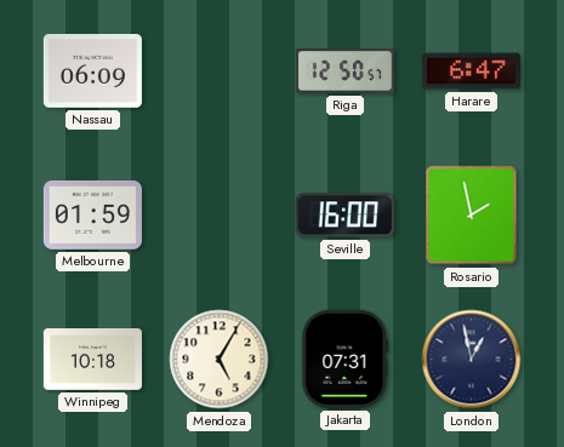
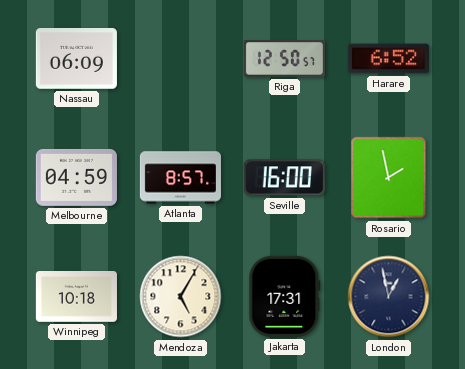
Harare: 6:47 -> 6:52 (388, 59)
Melbourne: 01:59 -> 04:59 (76, 177)
Atlanta: none -> 8:57 (180, 178)
Jakarta: 07:31 -> 17:31 (285, 296)
